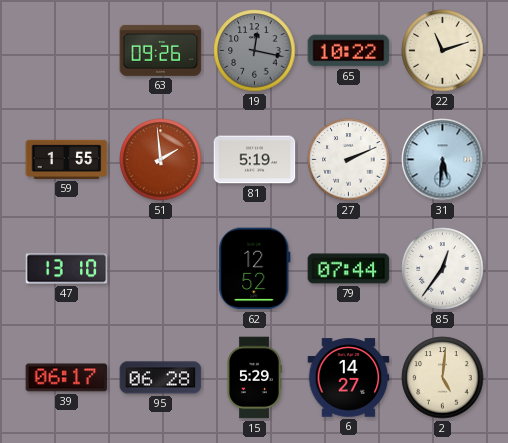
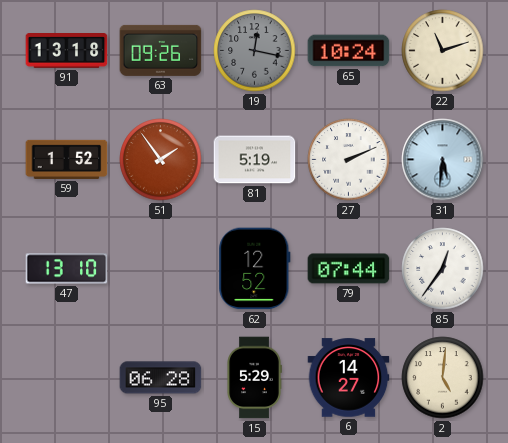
91: none -> 13:18 (67, 51)
65: 10:22 -> 10:24 (349, 51)
59: 1:55 -> 1:52 (67, 159)
51: 1:59 -> 1:54 (161, 160)
39: 06:17 -> none (67, 378)
